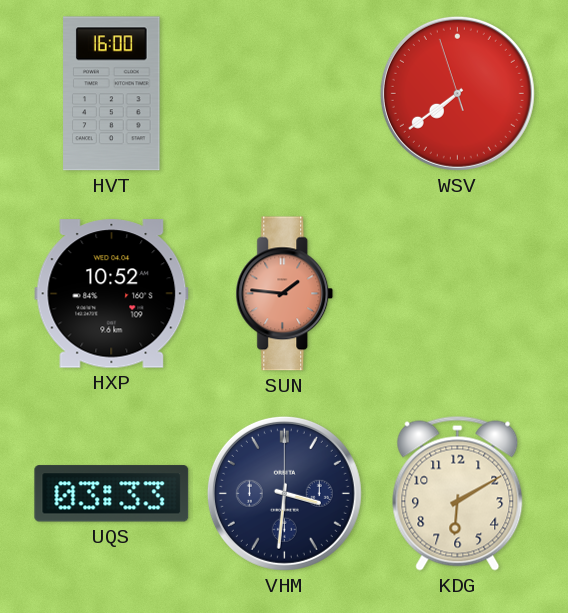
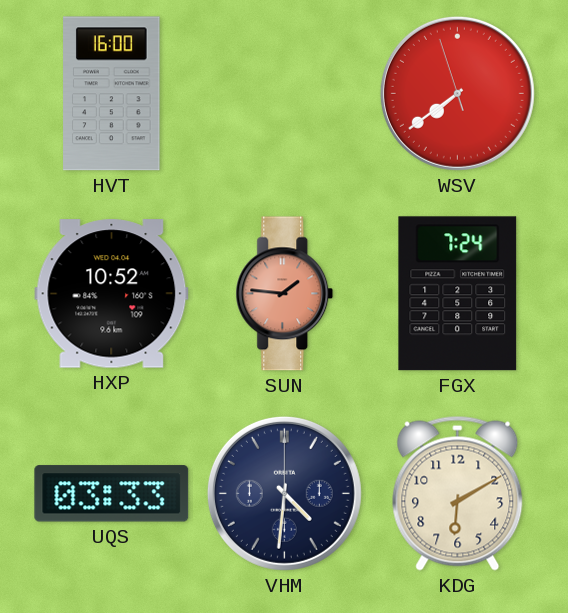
FGX: none -> 7:24 (458, 294)
VHM: 3:31 -> 4:31 (284, 493)
